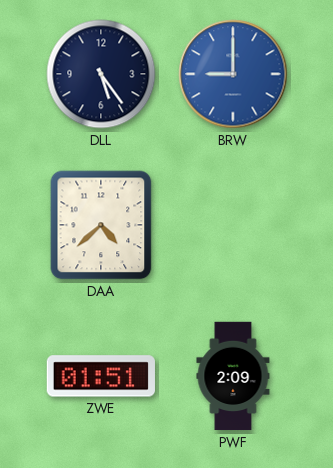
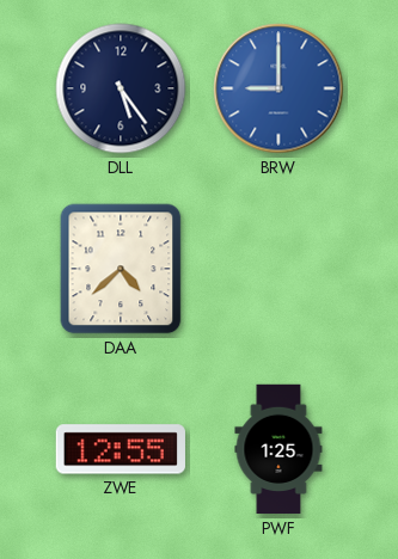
ZWE: 01:51 -> 12:55 (121, 449)
PWF: 2:09 -> 1:25 (278, 449)
